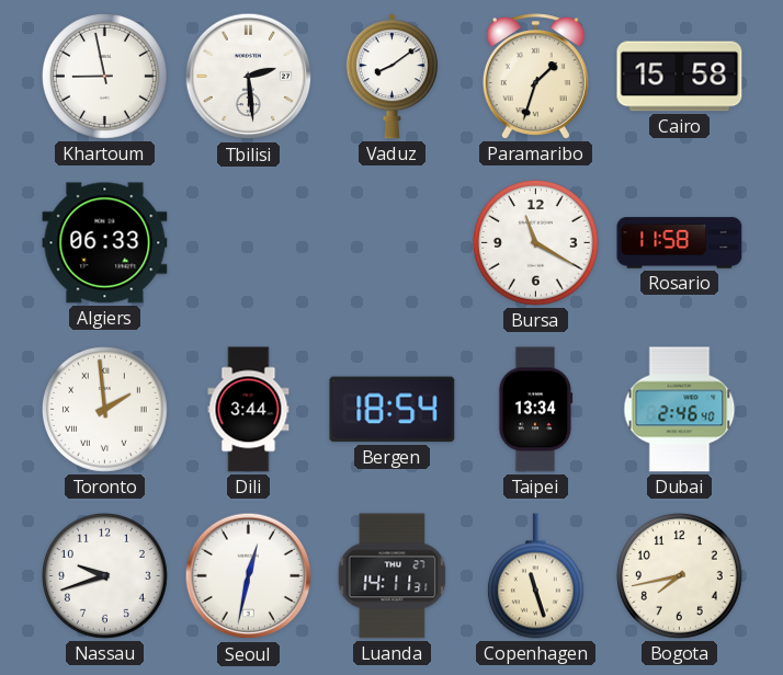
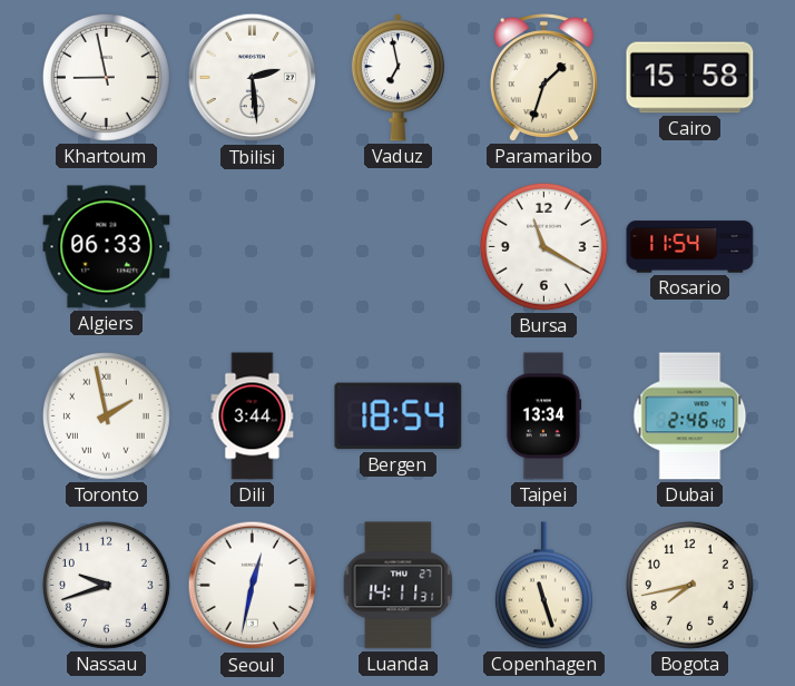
Vaduz: 8:09 -> 6:58 (397, 78)
Rosario: 11:58 -> 11:54 (690, 247)
Toronto: 1:59 -> 1:58 (106, 415)
